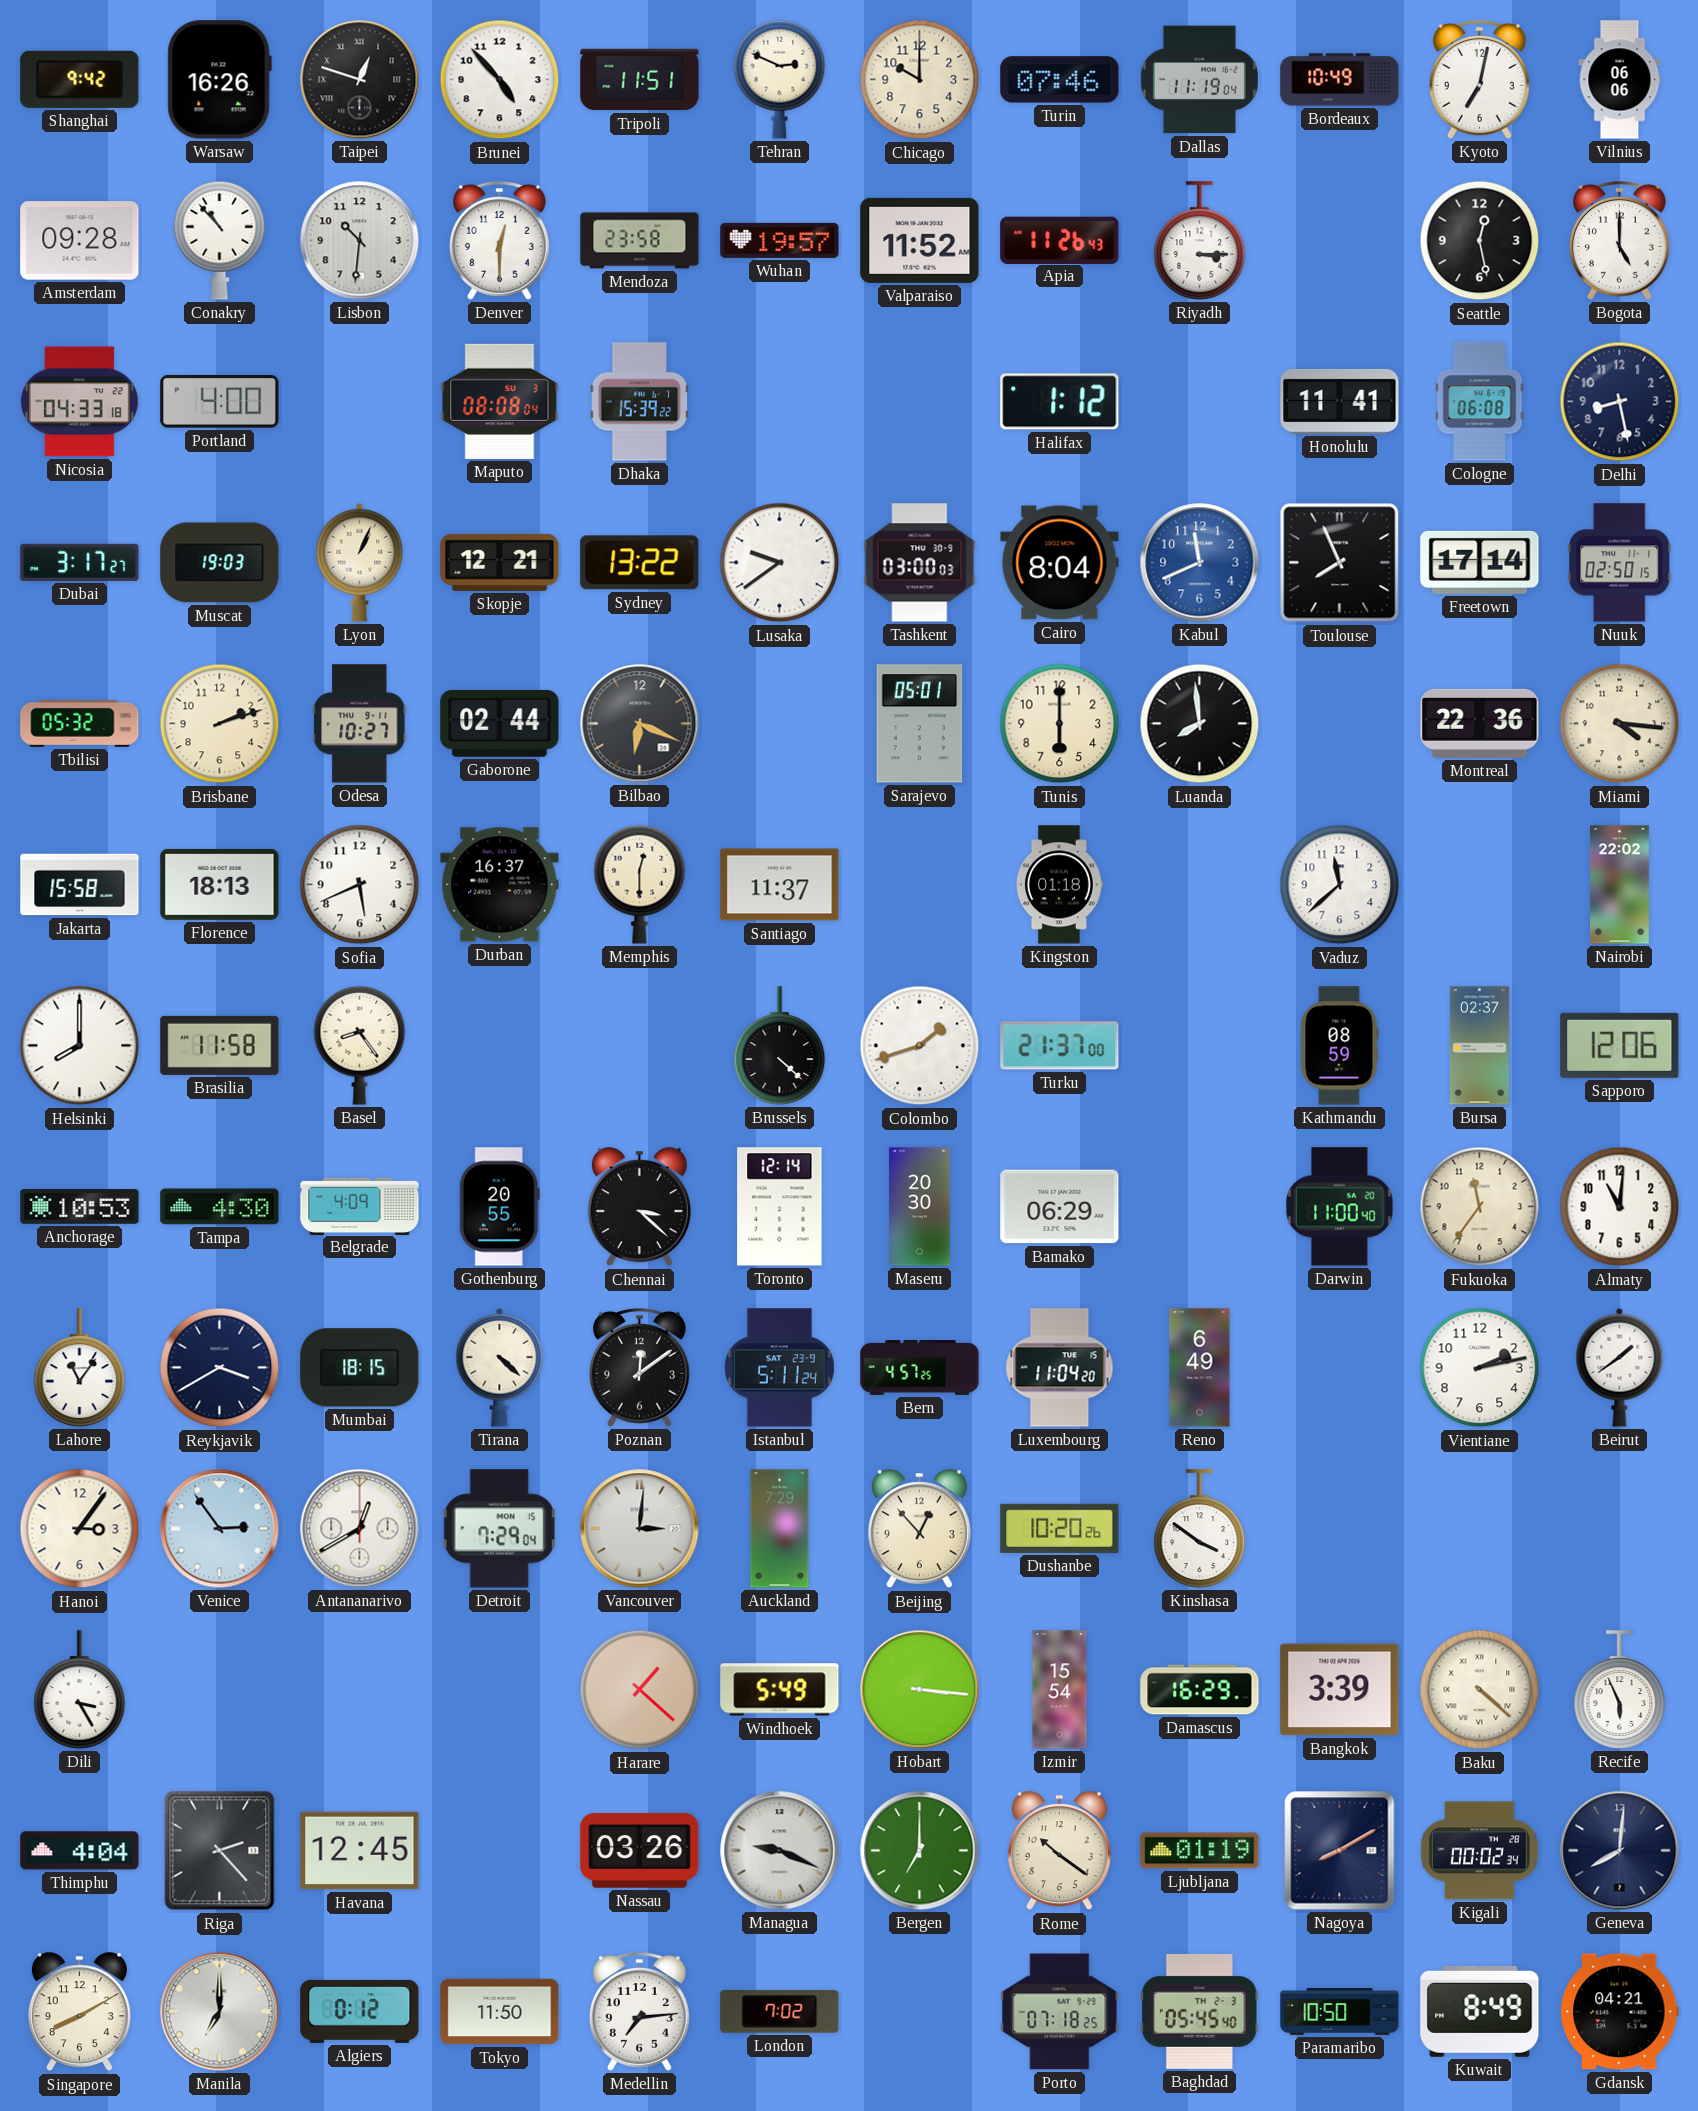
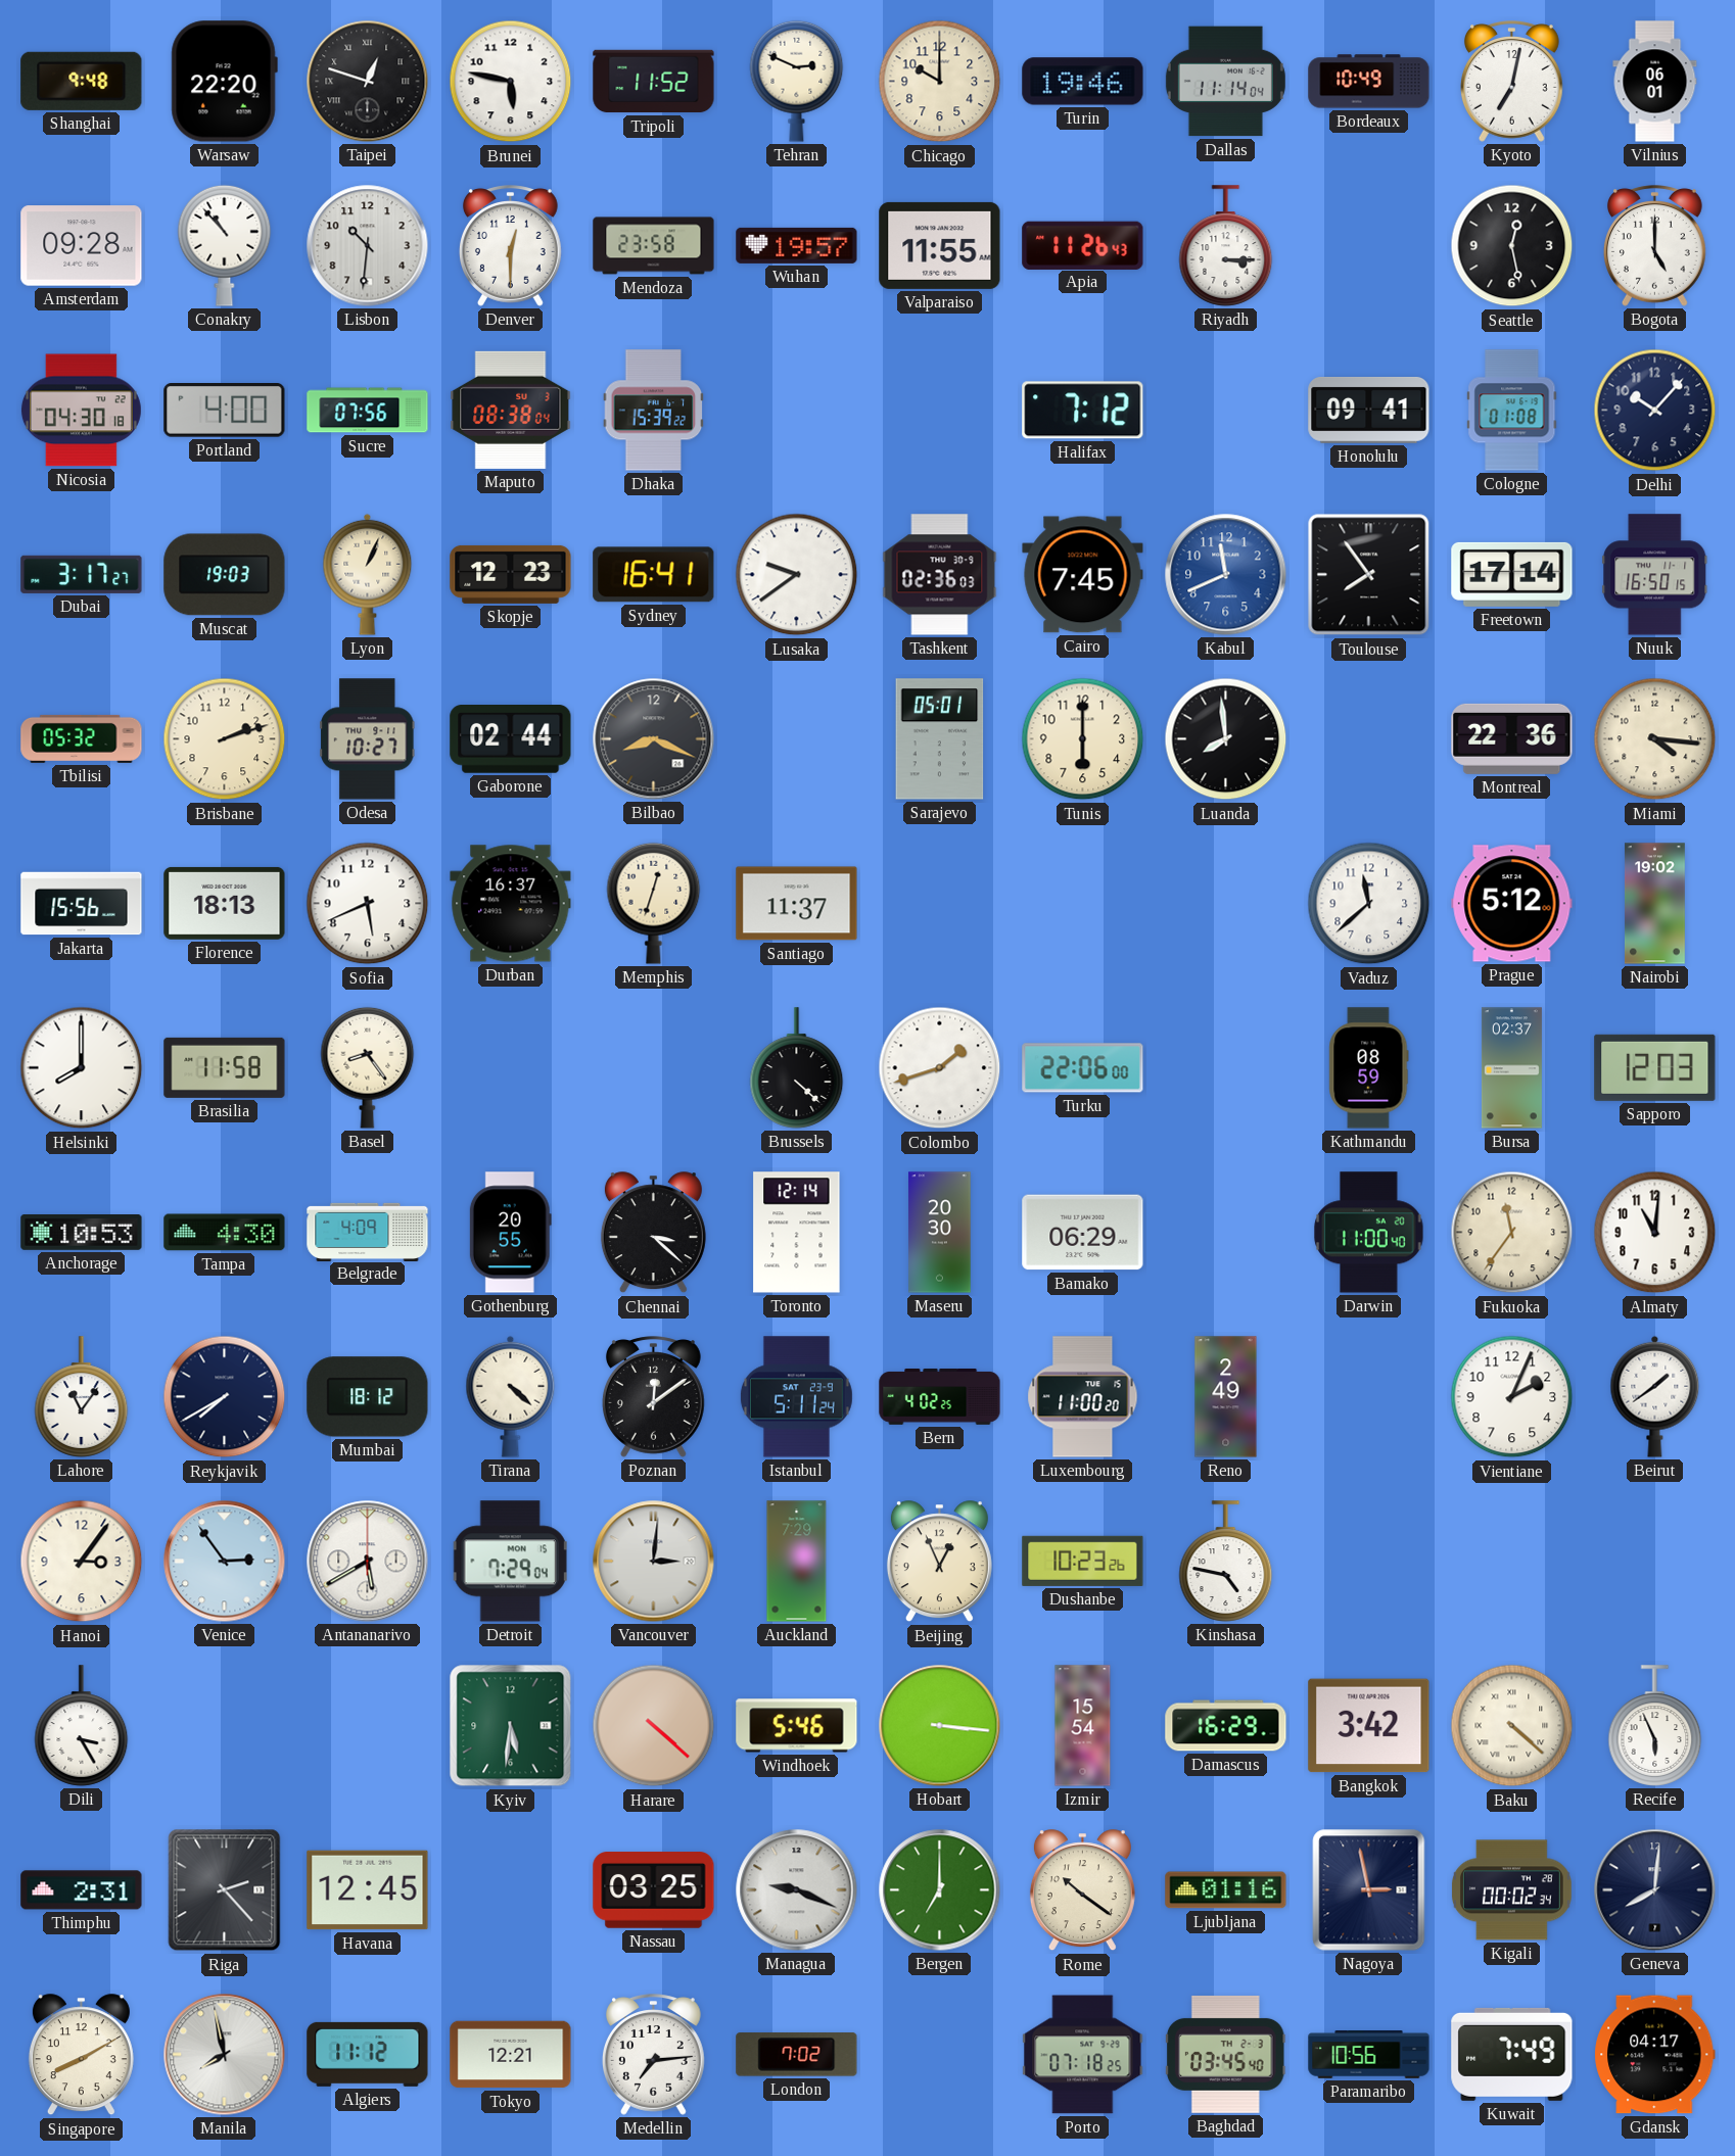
Shanghai: 9:42 -> 9:48 (82, 81)
Warsaw: 16:26 -> 22:20 (224, 82)
Brunei: 4:53 -> 5:47 (511, 82)
Tripoli: 11:51 -> 11:52 (654, 82)
Turin: 07:46 -> 19:46 (1083, 82)
Dallas: 11:19 -> 11:14 (1225, 82)
Vilnius: 06:06 -> 06:01 (1655, 82)
Valparaiso: 11:52 -> 11:55 (940, 245)
Nicosia: 04:33 -> 04:30 (81, 411)
Sucre: none -> 07:56 (368, 411)
Maputo: 08:08 -> 08:38 (511, 410)
Halifax: 1:12 -> 7:12 (1083, 411)
Honolulu: 11:41 -> 09:41 (1369, 410)
Cologne: 06:08 -> 01:08 (1512, 411)
Delhi: 8:28 -> 10:07 (1655, 411)
Skopje: 12:21 -> 12:23 (511, 574)
Sydney: 13:22 -> 16:41 (654, 575)
Tashkent: 03:00 -> 02:36 (940, 575)
Cairo: 8:04 -> 7:45 (1083, 575)
Toulouse: 7:56 -> 7:54 (1369, 575)
Nuuk: 02:50 -> 16:50 (1655, 575)
Bilbao: 6:19 -> 8:19 (654, 739)
Jakarta: 15:58 -> 15:56 (82, 904)
Memphis: 12:30 -> 12:33 (654, 903)
Kingston: 01:18 -> none (1059, 885)
Prague: none -> 5:12 (1512, 904)
Nairobi: 22:02 -> 19:02 (1655, 904)
Turku: 21:37 -> 22:06 (1083, 1068)
Sapporo: 12:06 -> 12:03 (1655, 1067)
Reykjavik: 3:40 -> 7:40 (225, 1397)
Mumbai: 18:15 -> 18:12 (368, 1397)
Bern: 4:57 -> 4:02 (940, 1397)
Luxembourg: 11:04 -> 11:00 (1083, 1397)
Reno: 6:49 -> 2:49 (1226, 1397)
Vientiane: 2:13 -> 2:04 (1512, 1397)
Antananarivo: 12:40 -> 5:40 (368, 1562)
Beijing: 12:53 -> 12:56 (939, 1562)
Dushanbe: 10:20 -> 10:23 (1083, 1561)
Kinshasa: 3:51 -> 4:47 (1226, 1562)
Kyiv: none -> 5:31 (511, 1726)
Harare: 1:22 -> 4:22 (654, 1726)
Windhoek: 5:49 -> 5:46 (797, 1726)
Bangkok: 3:39 -> 3:42 (1369, 1726)
Thimphu: 4:04 -> 2:31 (82, 1890)
Nassau: 03:26 -> 03:25 (654, 1890)
Ljubljana: 01:19 -> 01:16 (1226, 1890)
Nagoya: 8:10 -> 2:58 (1369, 1890)
Manila: 7:00 -> 7:58 (225, 2055)
Algiers: 0:12 -> 11:12 (368, 2054)
Tokyo: 11:50 -> 12:21 (511, 2055)
Baghdad: 05:45 -> 03:45 (1225, 2054)
Paramaribo: 10:50 -> 10:56 (1369, 2055)
Kuwait: 8:49 -> 7:49 (1512, 2054)
Gdansk: 04:21 -> 04:17 (1655, 2055)
